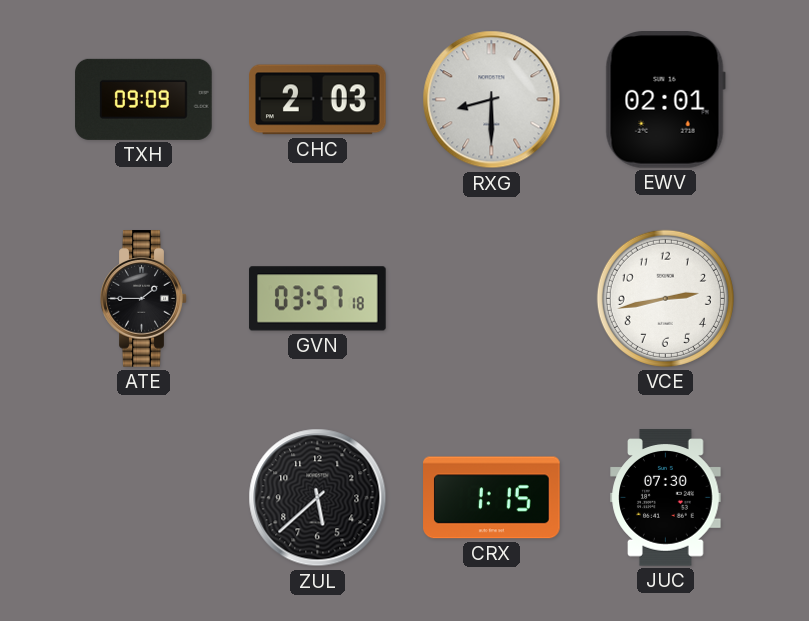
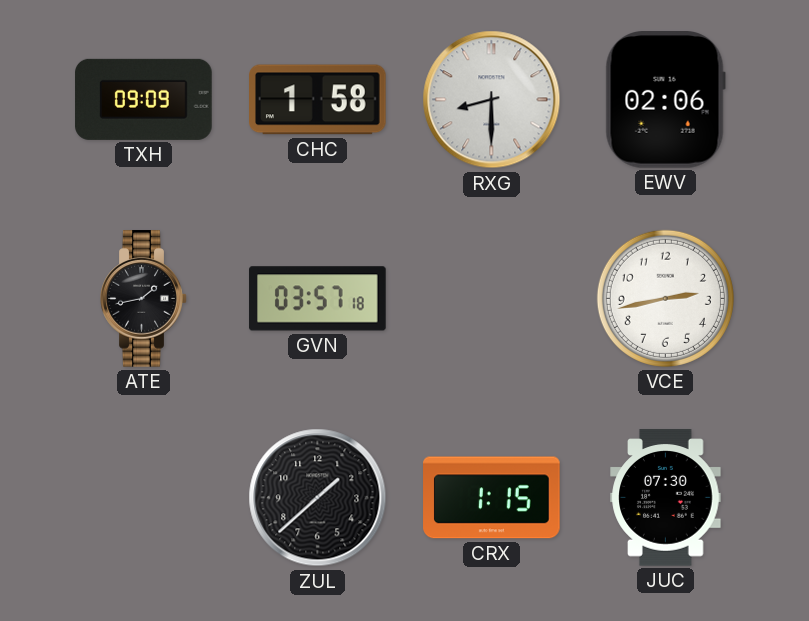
CHC: 2:03 -> 1:58 (318, 100)
EWV: 02:01 -> 02:06 (665, 100)
ATE: 1:45 -> 1:43 (144, 299)
ZUL: 5:38 -> 1:38 (318, 498)
